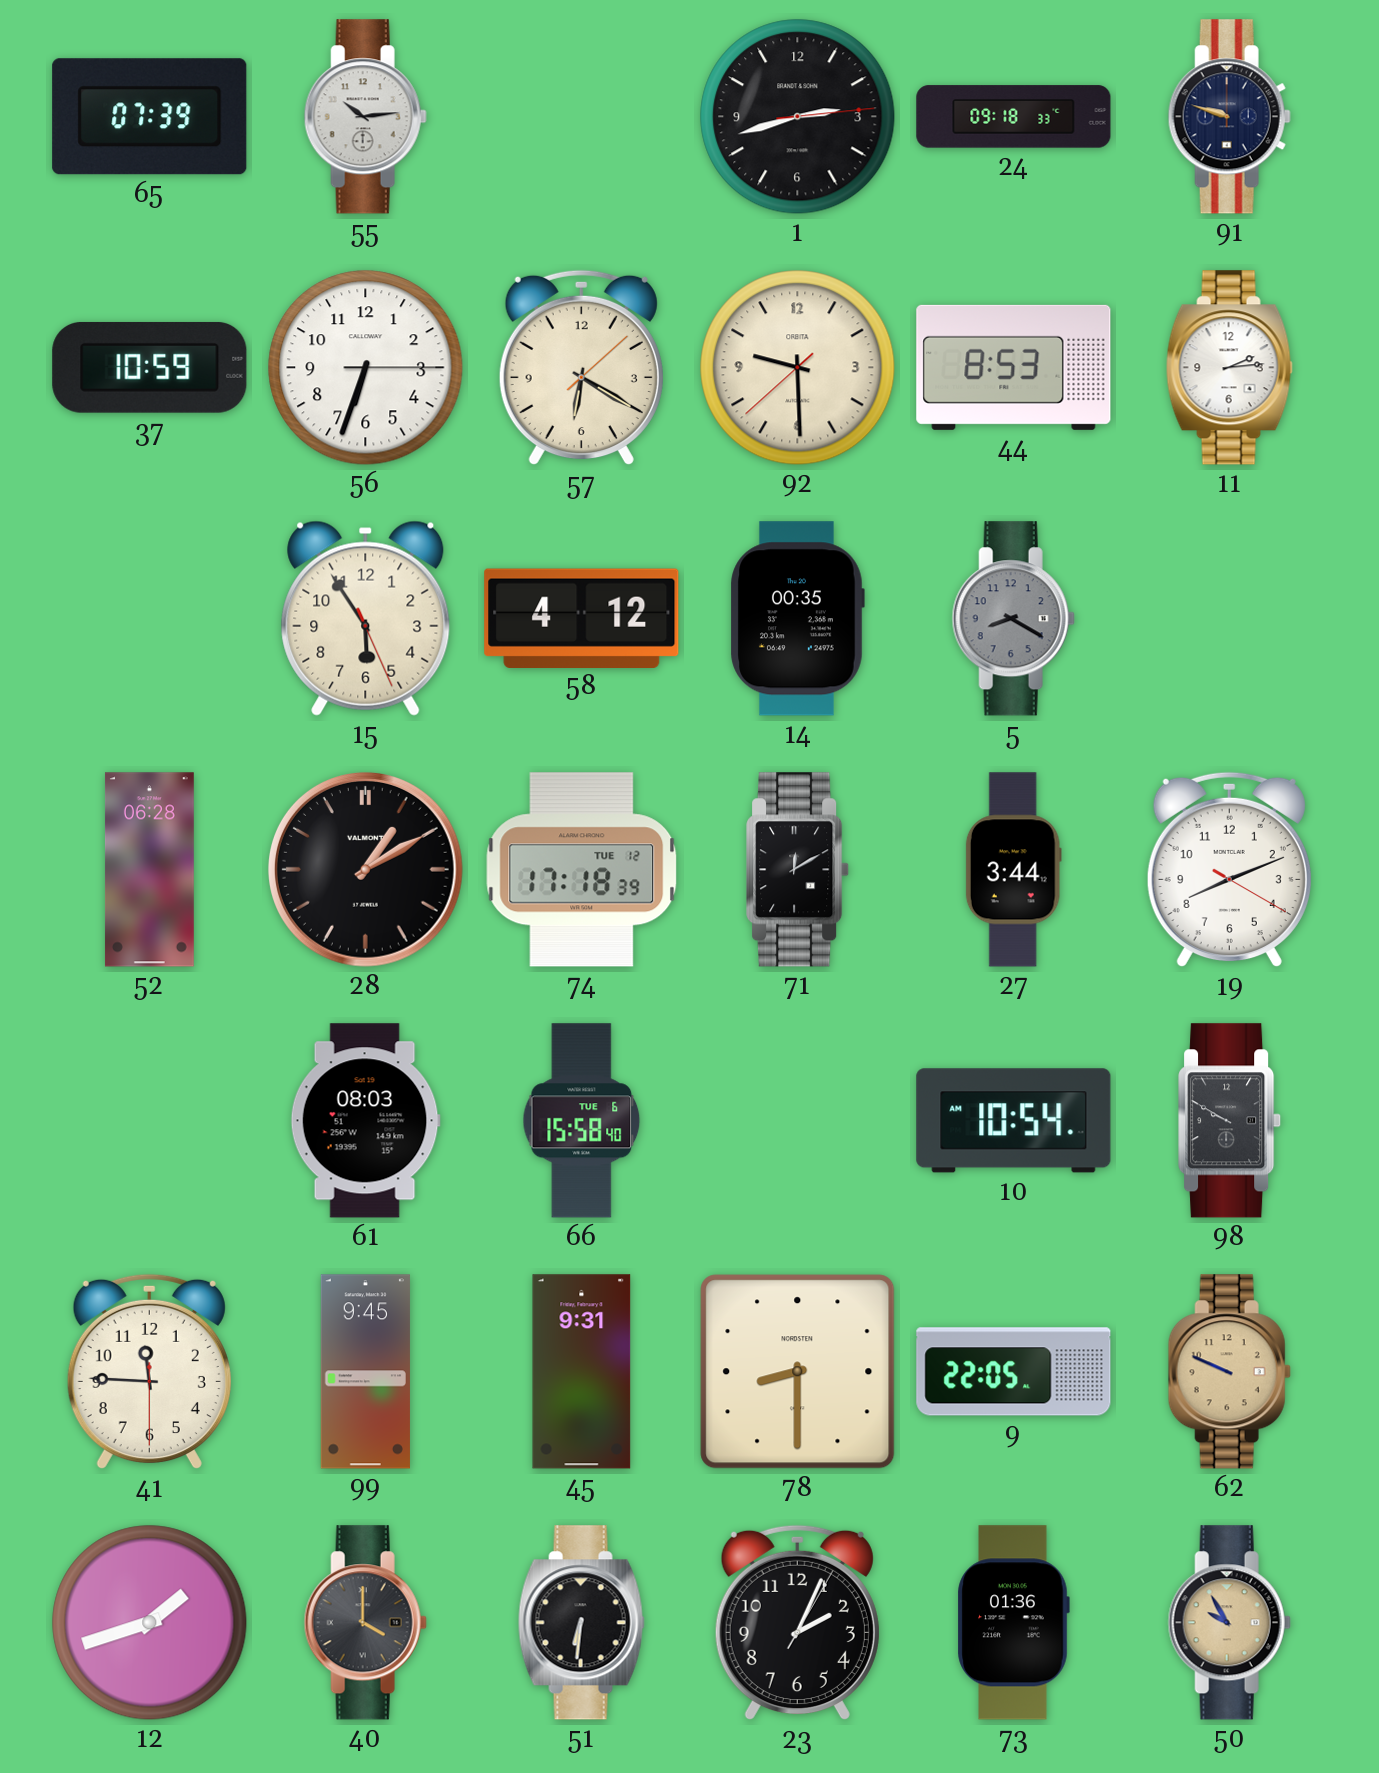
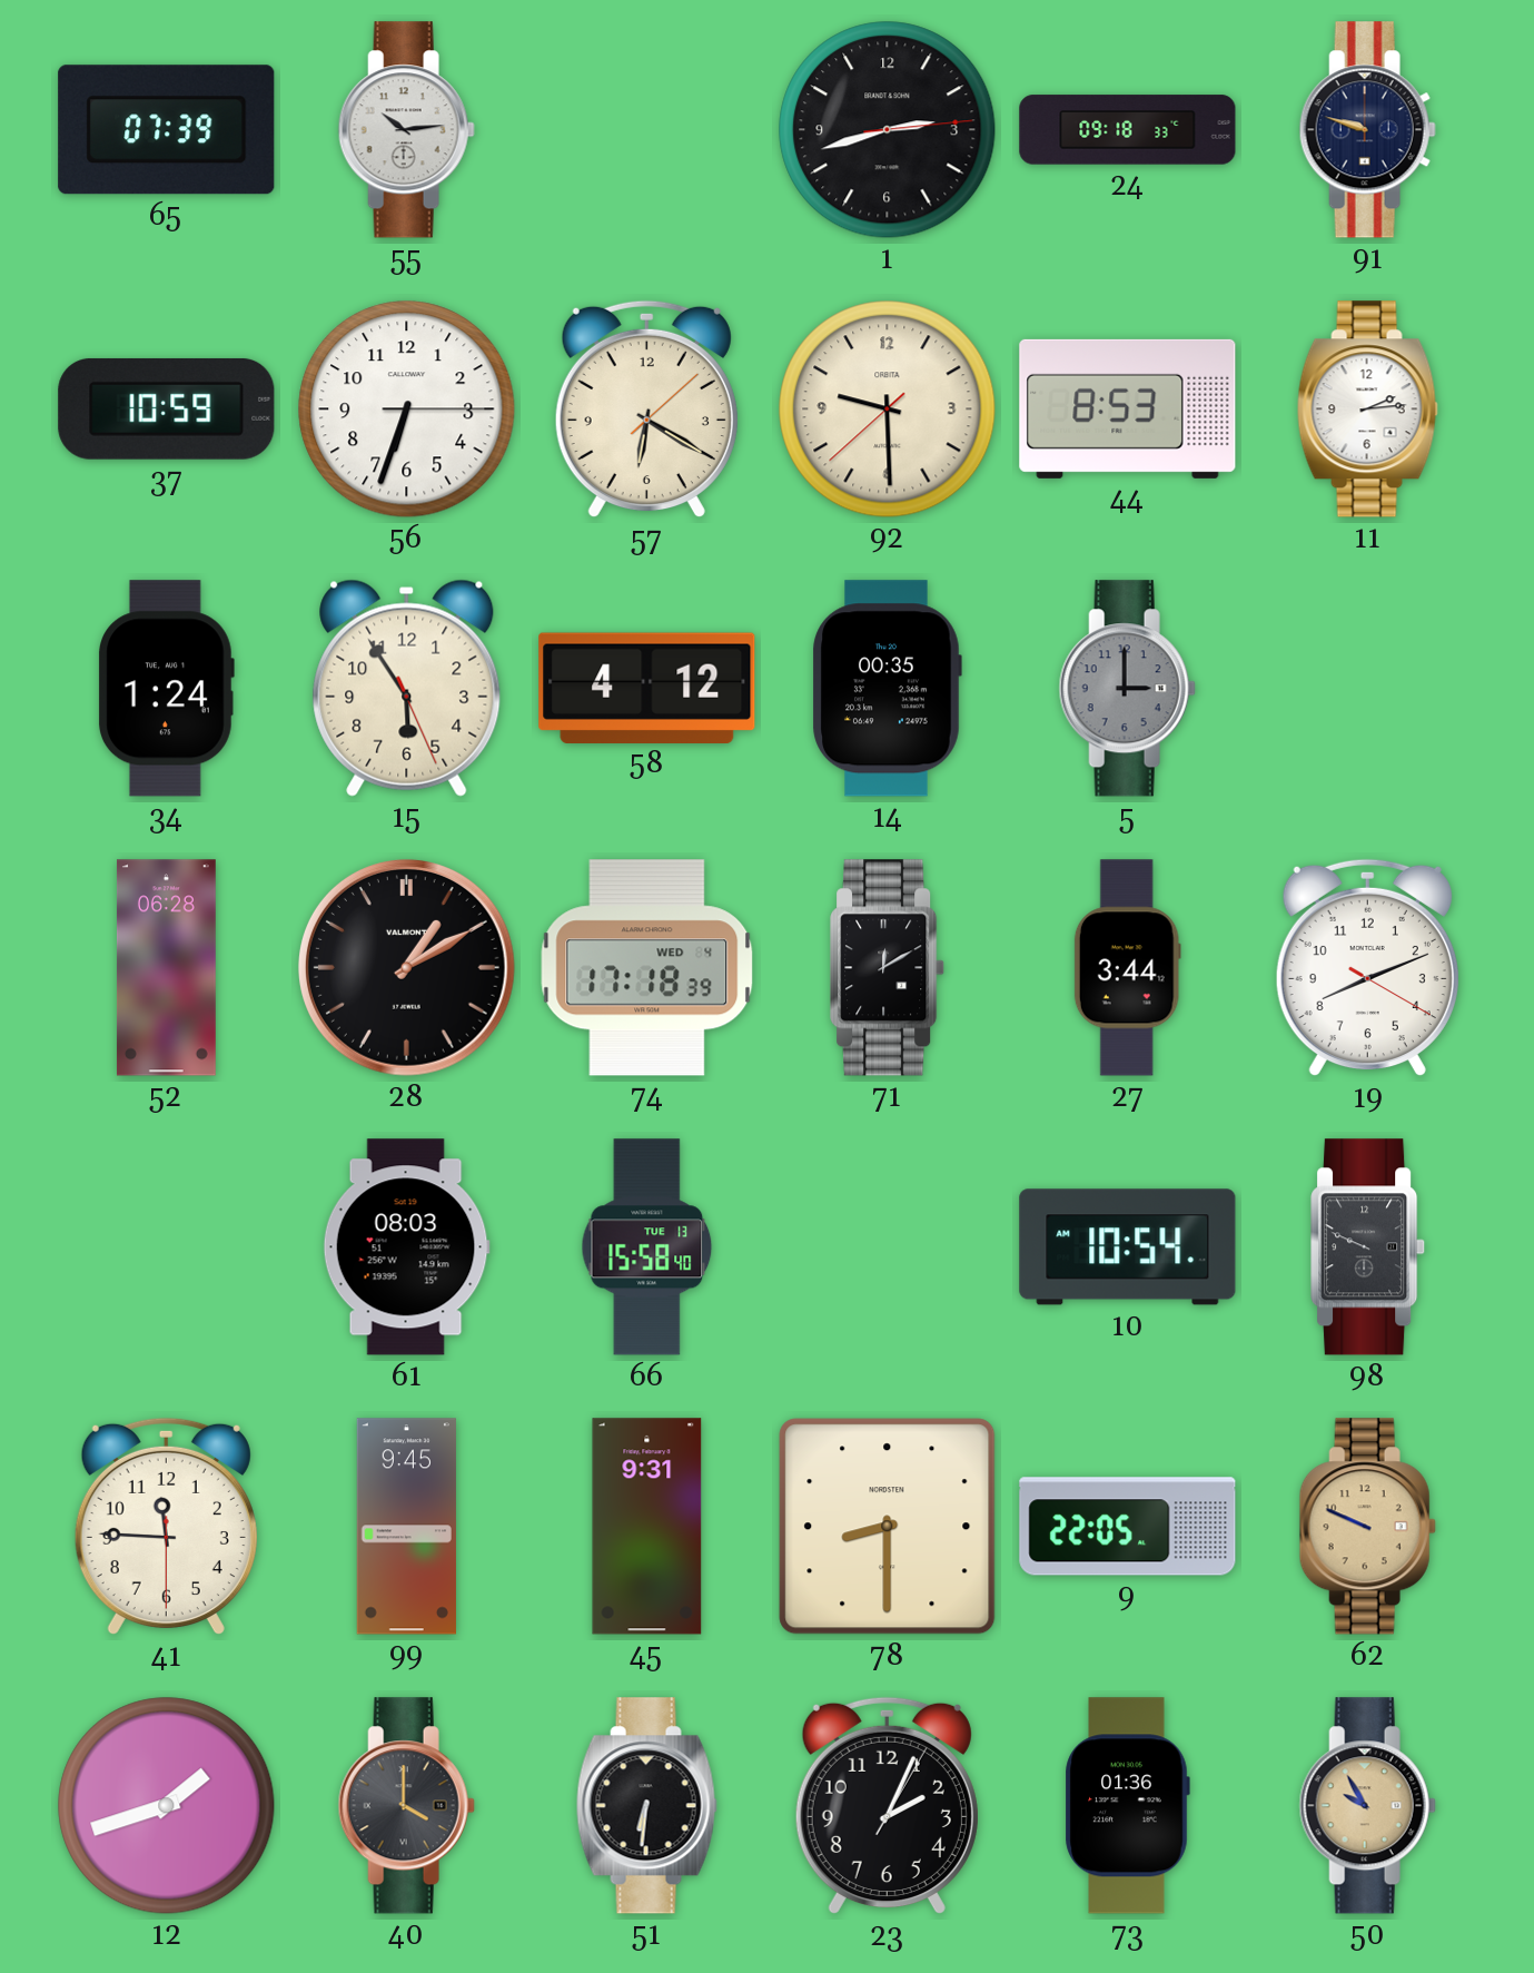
34: none -> 1:24 (167, 689)
5: 8:20 -> 3:00 (1127, 689)
74 date: TUE 12 -> WED 4 (647, 968)
66 date: TUE 6 -> TUE 13 (647, 1247)
98: 9:50 -> 9:49 (1368, 1247)
